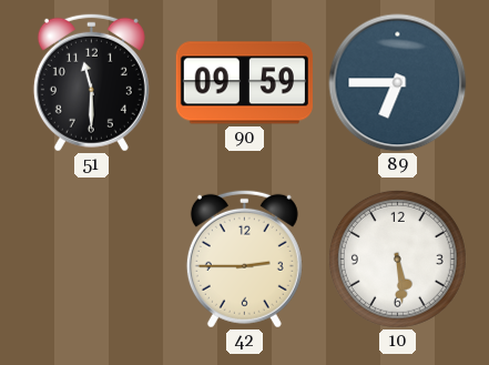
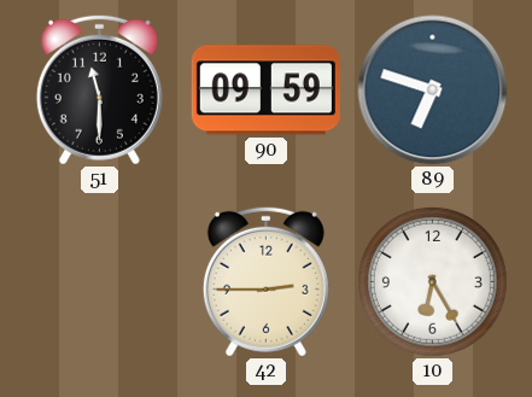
89: 6:45 -> 6:48 (433, 91)
10: 5:29 -> 6:25 (432, 281)
